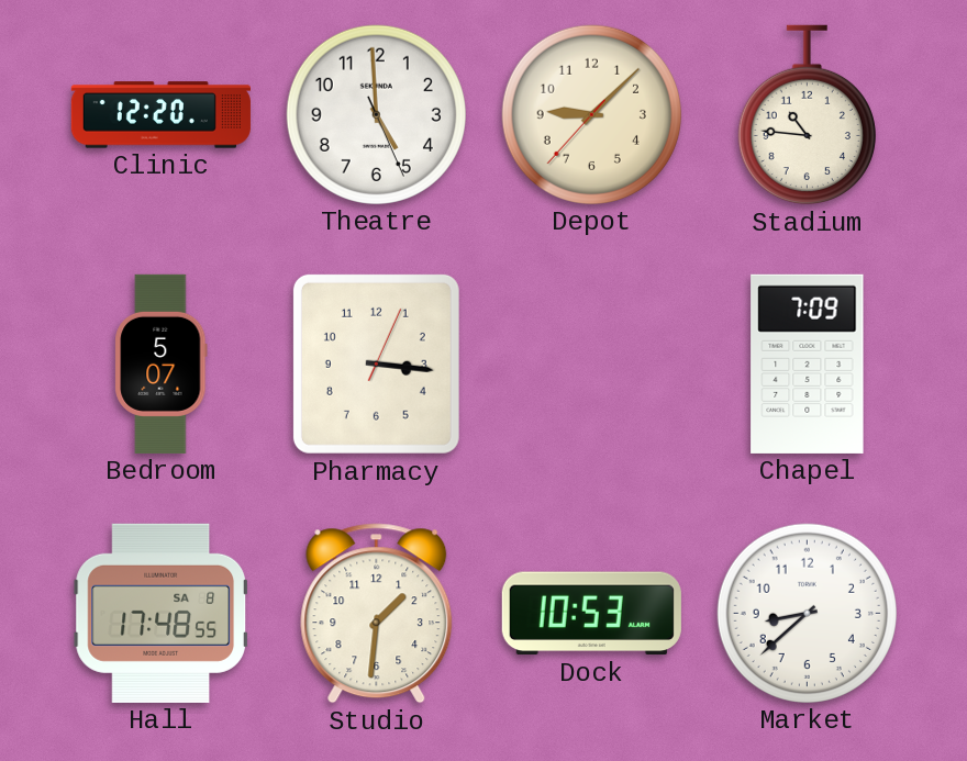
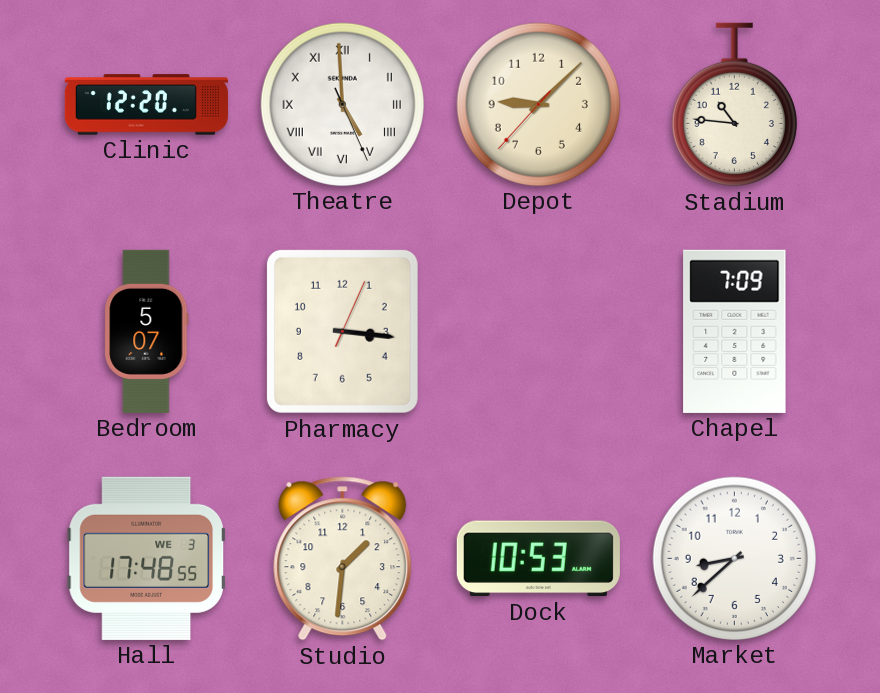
Theatre numerals: Arabic -> Roman (342, 104)
Hall date: SA 8 -> WE 3 (146, 558)
